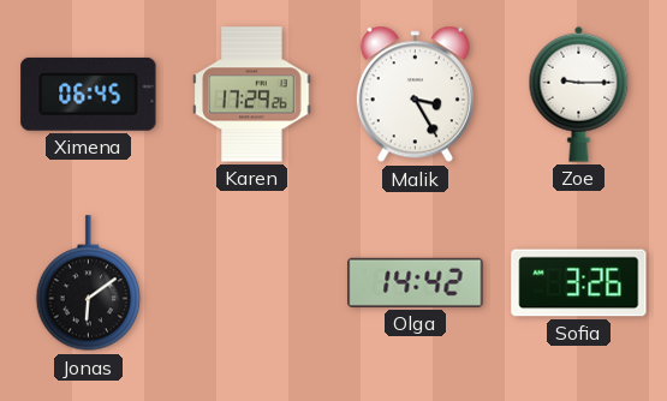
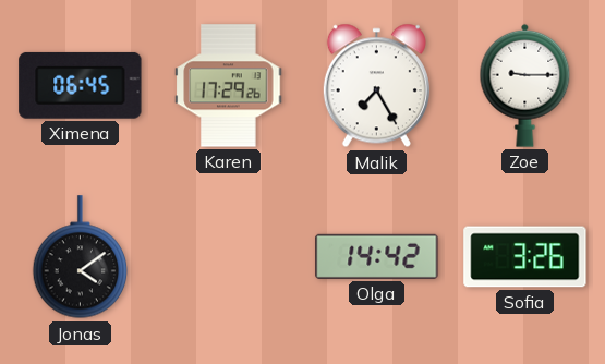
Malik: 3:25 -> 7:25 (376, 86)
Jonas: 6:09 -> 4:09 (81, 257)
